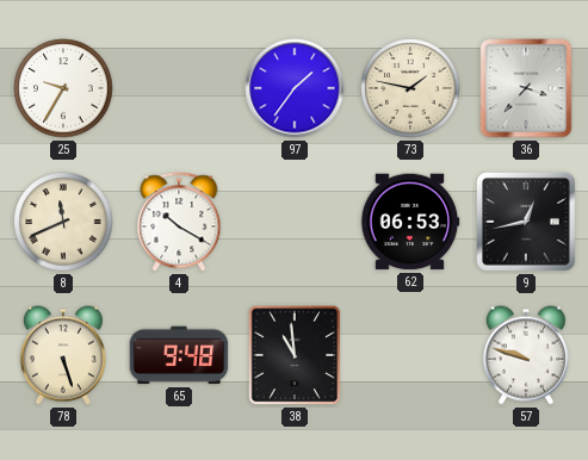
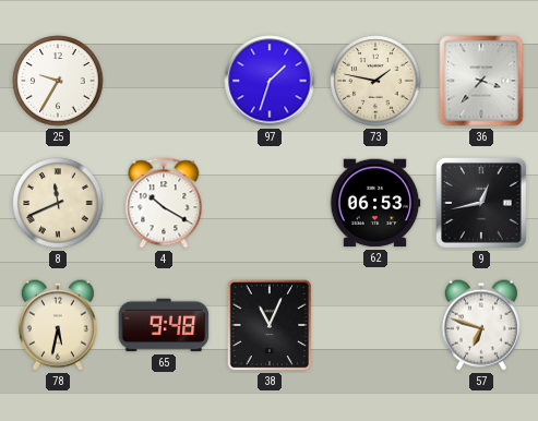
97: 1:36 -> 1:33 (270, 81)
78: 5:27 -> 5:32 (58, 325)
38: 10:59 -> 11:04 (270, 325)
57: 9:48 -> 6:48 (481, 325)
